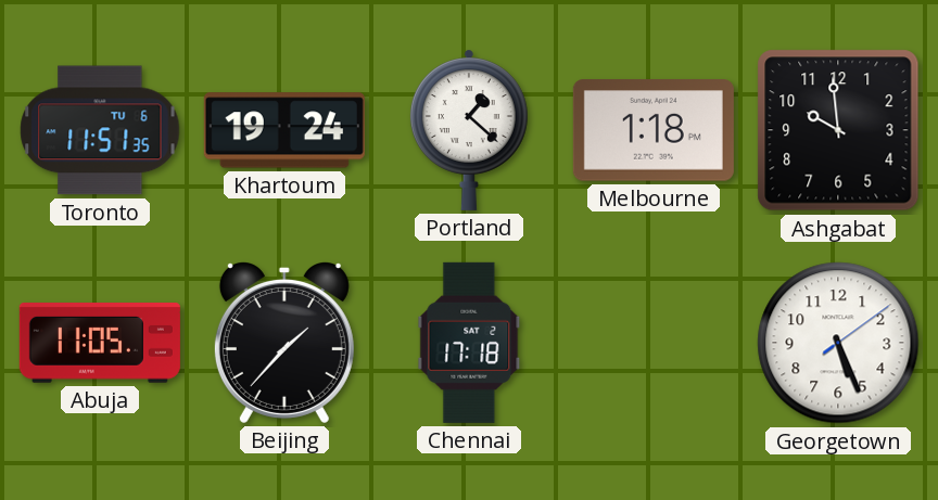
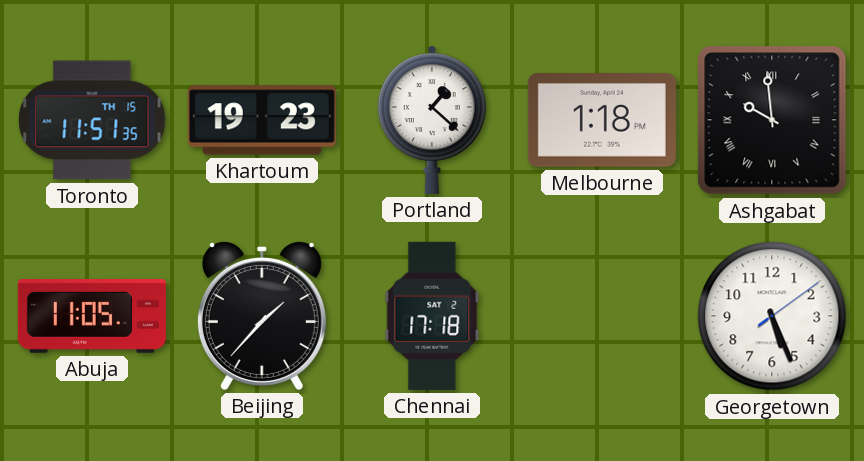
Toronto date: TU 6 -> TH 15 (92, 120)
Khartoum: 19:24 -> 19:23 (262, 120)
Ashgabat numerals: Arabic -> Roman (772, 120)
